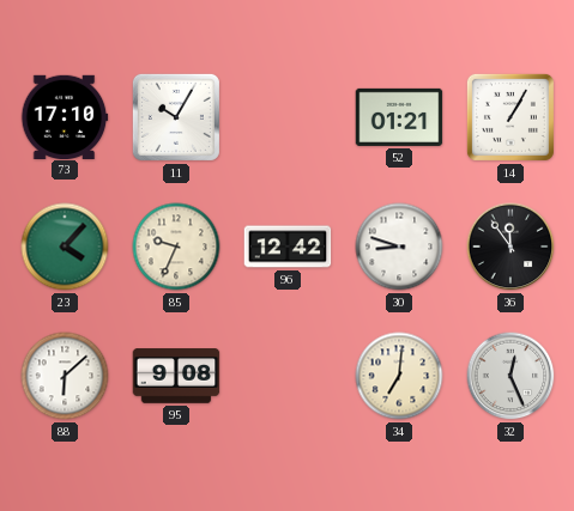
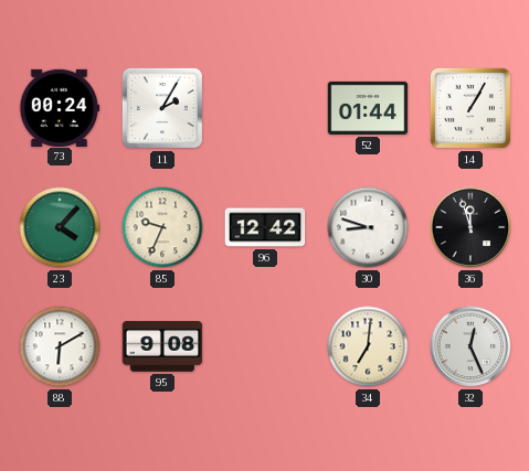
73: 17:10 -> 00:24 (60, 107)
11: 10:05 -> 2:05 (162, 108)
52: 01:21 -> 01:44 (368, 108)
36: 11:54 -> 11:57 (470, 227)
88: 6:08 -> 6:10 (60, 346)
